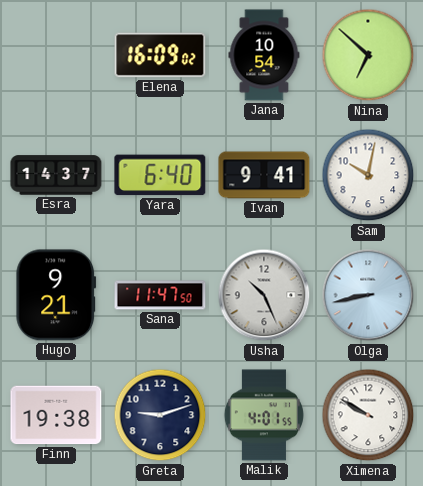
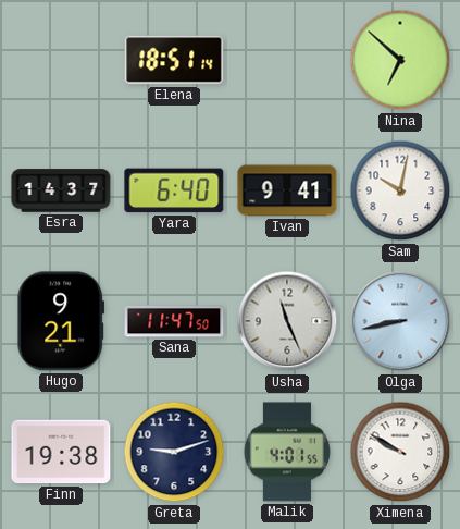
Elena: 16:09 -> 18:51 (174, 60)
Jana: 10:54 -> none (264, 55)
Usha: 10:26 -> 11:26 (287, 321)
